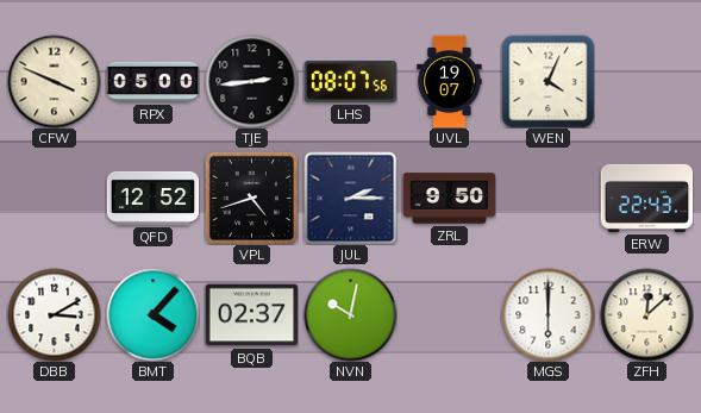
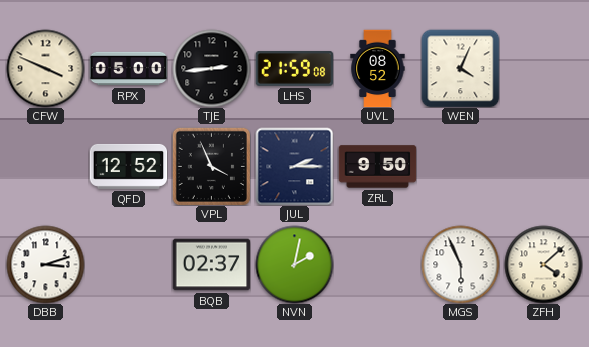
LHS: 08:07 -> 21:59 (294, 68)
UVL: 19:07 -> 08:52 (378, 68)
VPL: 4:42 -> 3:56 (211, 166)
ERW: 22:43 -> none (646, 198)
DBB: 3:10 -> 3:12 (45, 264)
BMT: 4:07 -> none (152, 314)
NVN: 10:02 -> 2:02 (294, 264)
MGS: 6:00 -> 5:56 (460, 264)
ZFH: 12:08 -> 4:08 (543, 264)
